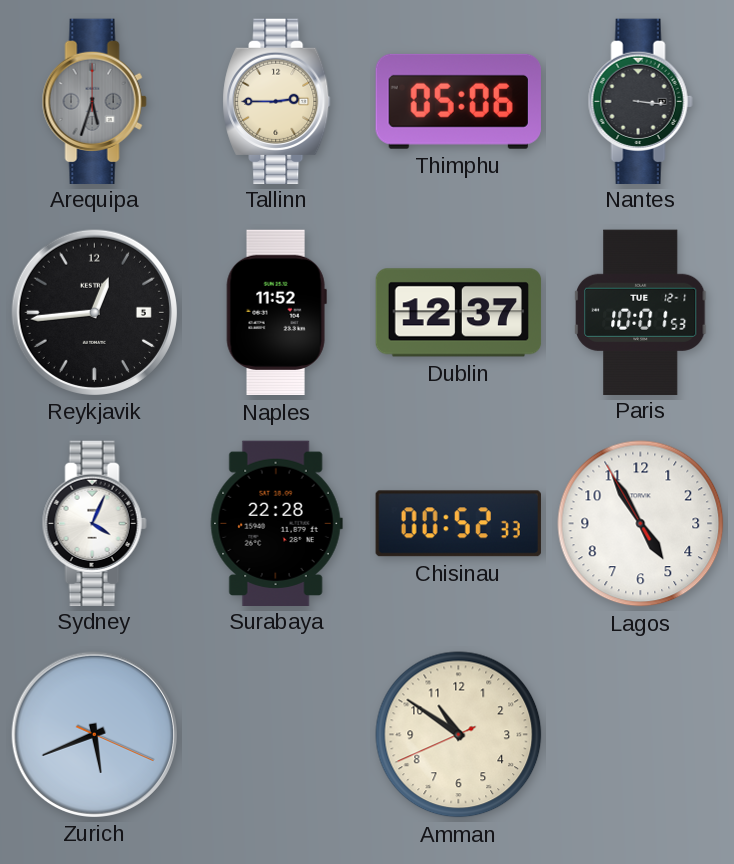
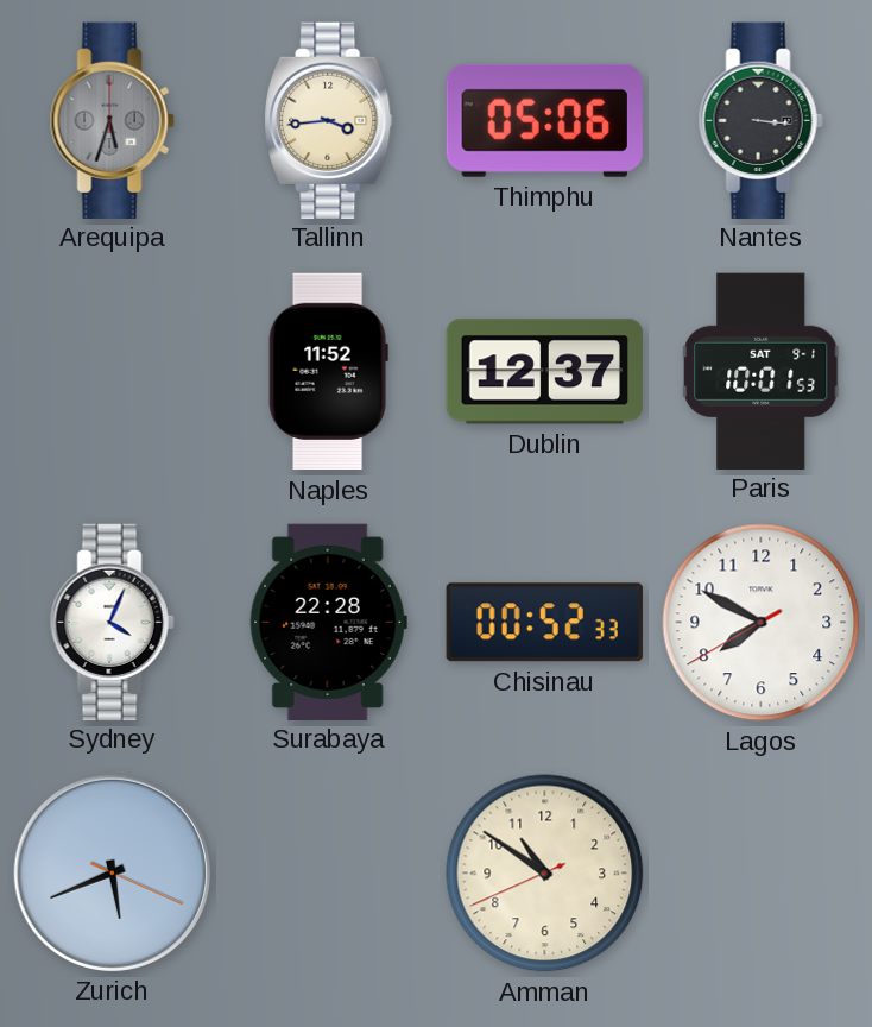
Tallinn: 2:45 -> 3:44 (329, 120)
Reykjavik: 12:44 -> none (94, 312)
Paris date: TUE 12-1 -> SAT 9-1 (762, 371)
Lagos: 4:54 -> 7:49 (762, 623)
